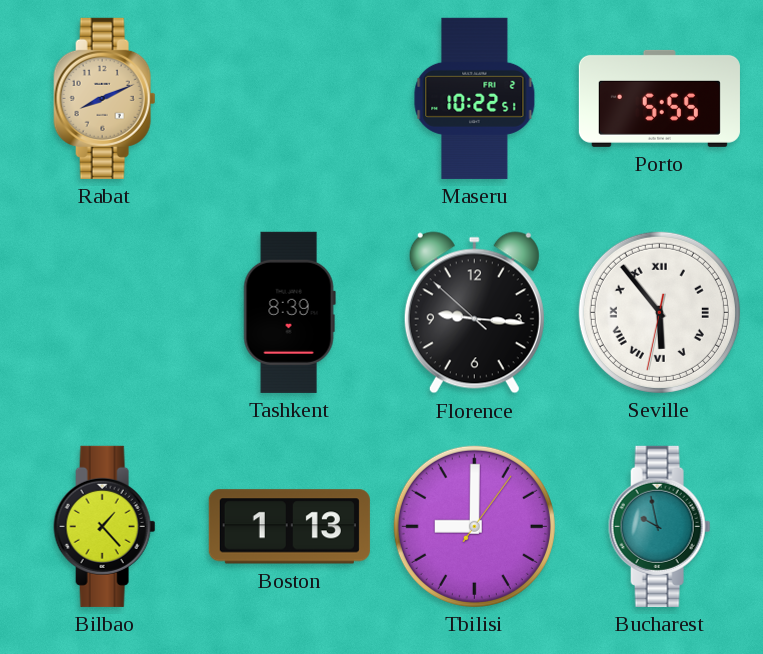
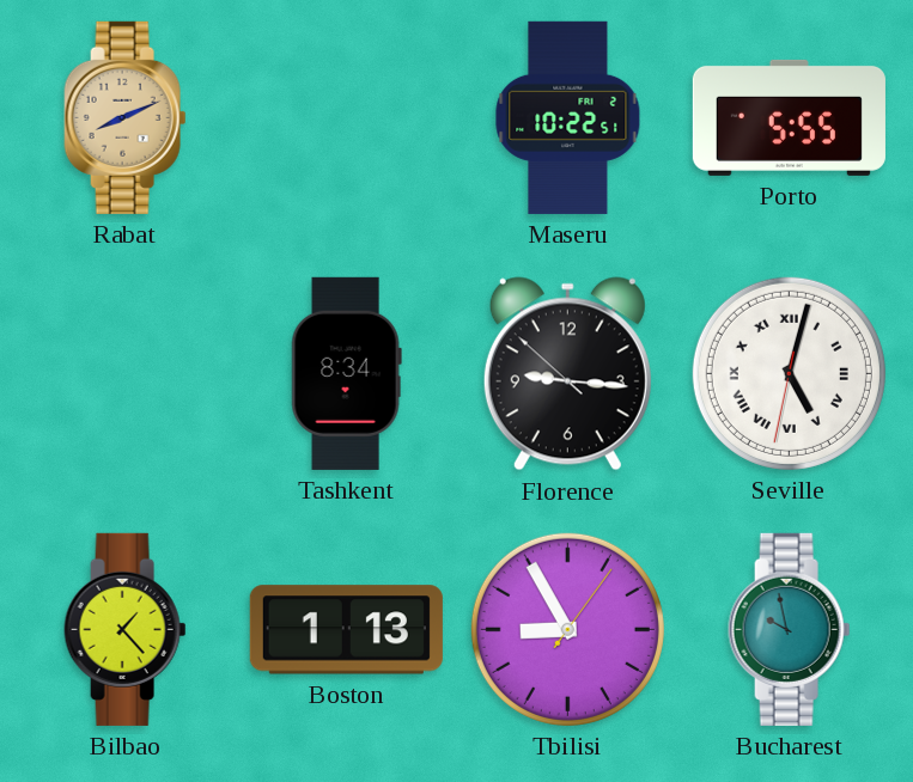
Tashkent: 8:39 -> 8:34 (346, 373)
Seville: 5:53 -> 5:02 (789, 373)
Tbilisi: 9:00 -> 8:55 (567, 629)
